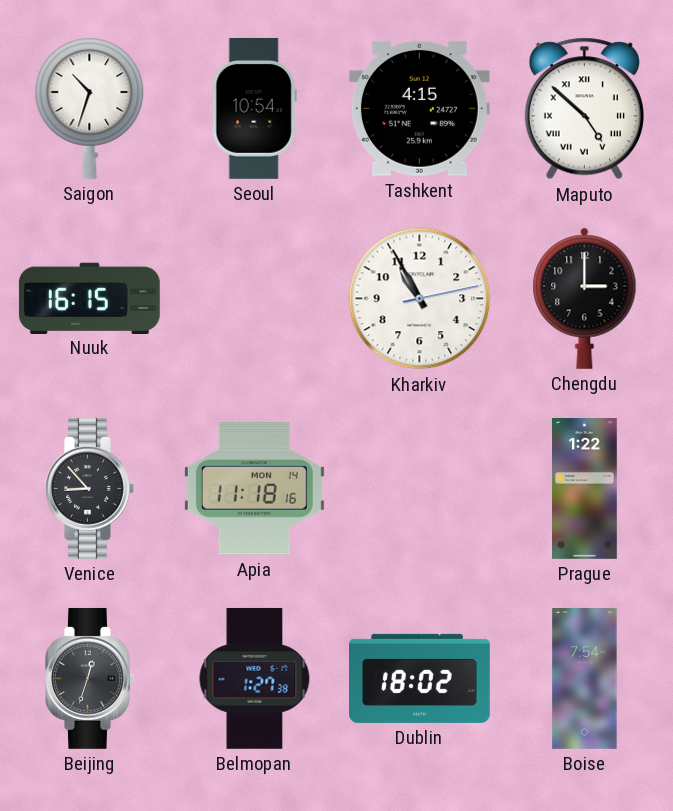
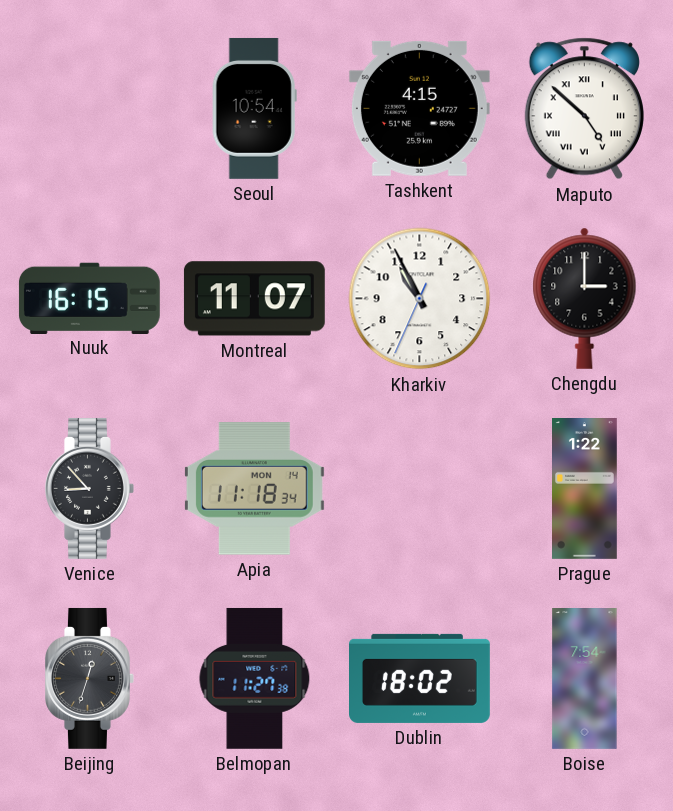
Saigon: 10:33 -> none (90, 108)
Montreal: none -> 11:07 (254, 299)
Kharkiv: 10:55:13 -> 10:55:34 (420, 299)
Apia: 11:18:16 -> 11:18:34 (254, 489)
Belmopan: 1:27 -> 11:27 (255, 678)
